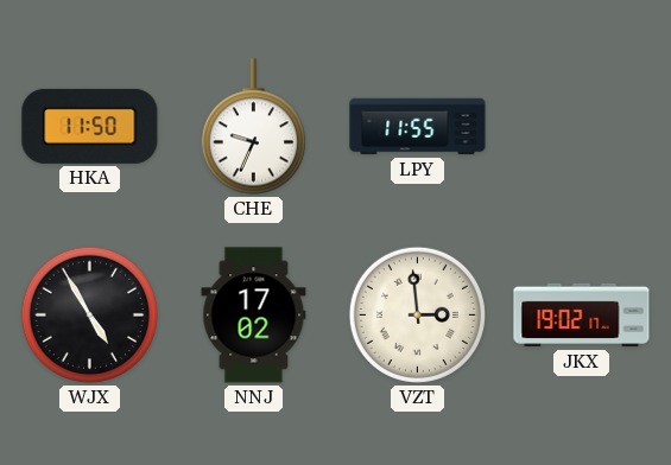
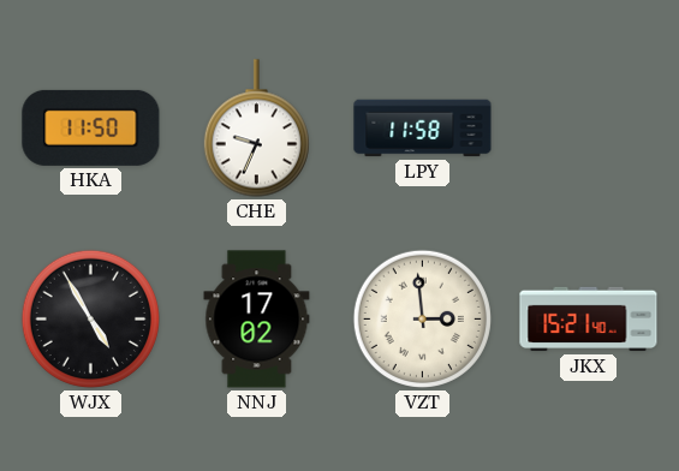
LPY: 11:55 -> 11:58 (423, 129)
JKX: 19:02 -> 15:21 (589, 320)
